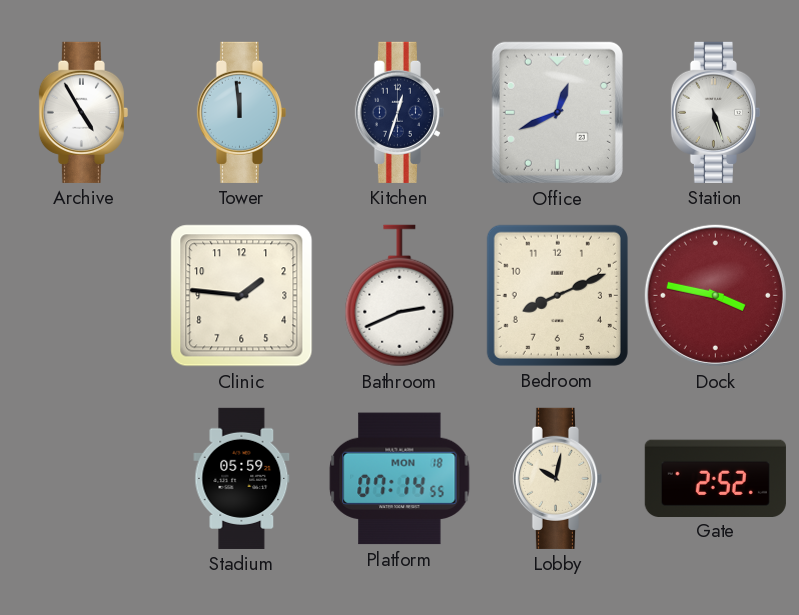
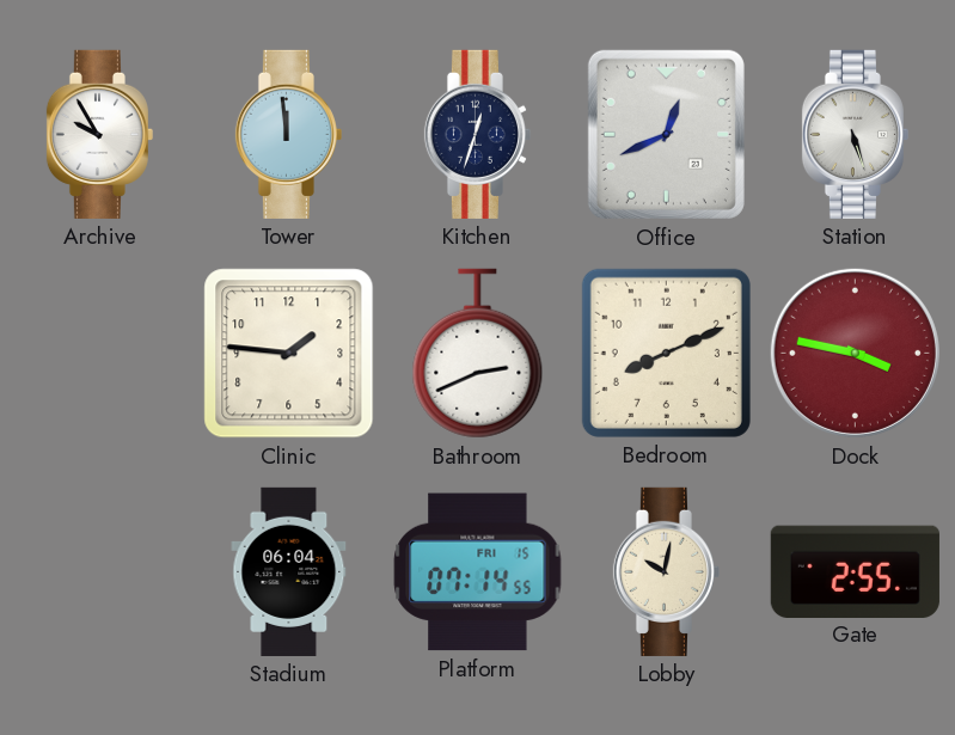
Archive: 4:55 -> 9:55 (99, 134)
Stadium: 05:59 -> 06:04 (289, 571)
Platform date: MON 18 -> FRI 15 (478, 572)
Gate: 2:52 -> 2:55 (855, 571)
